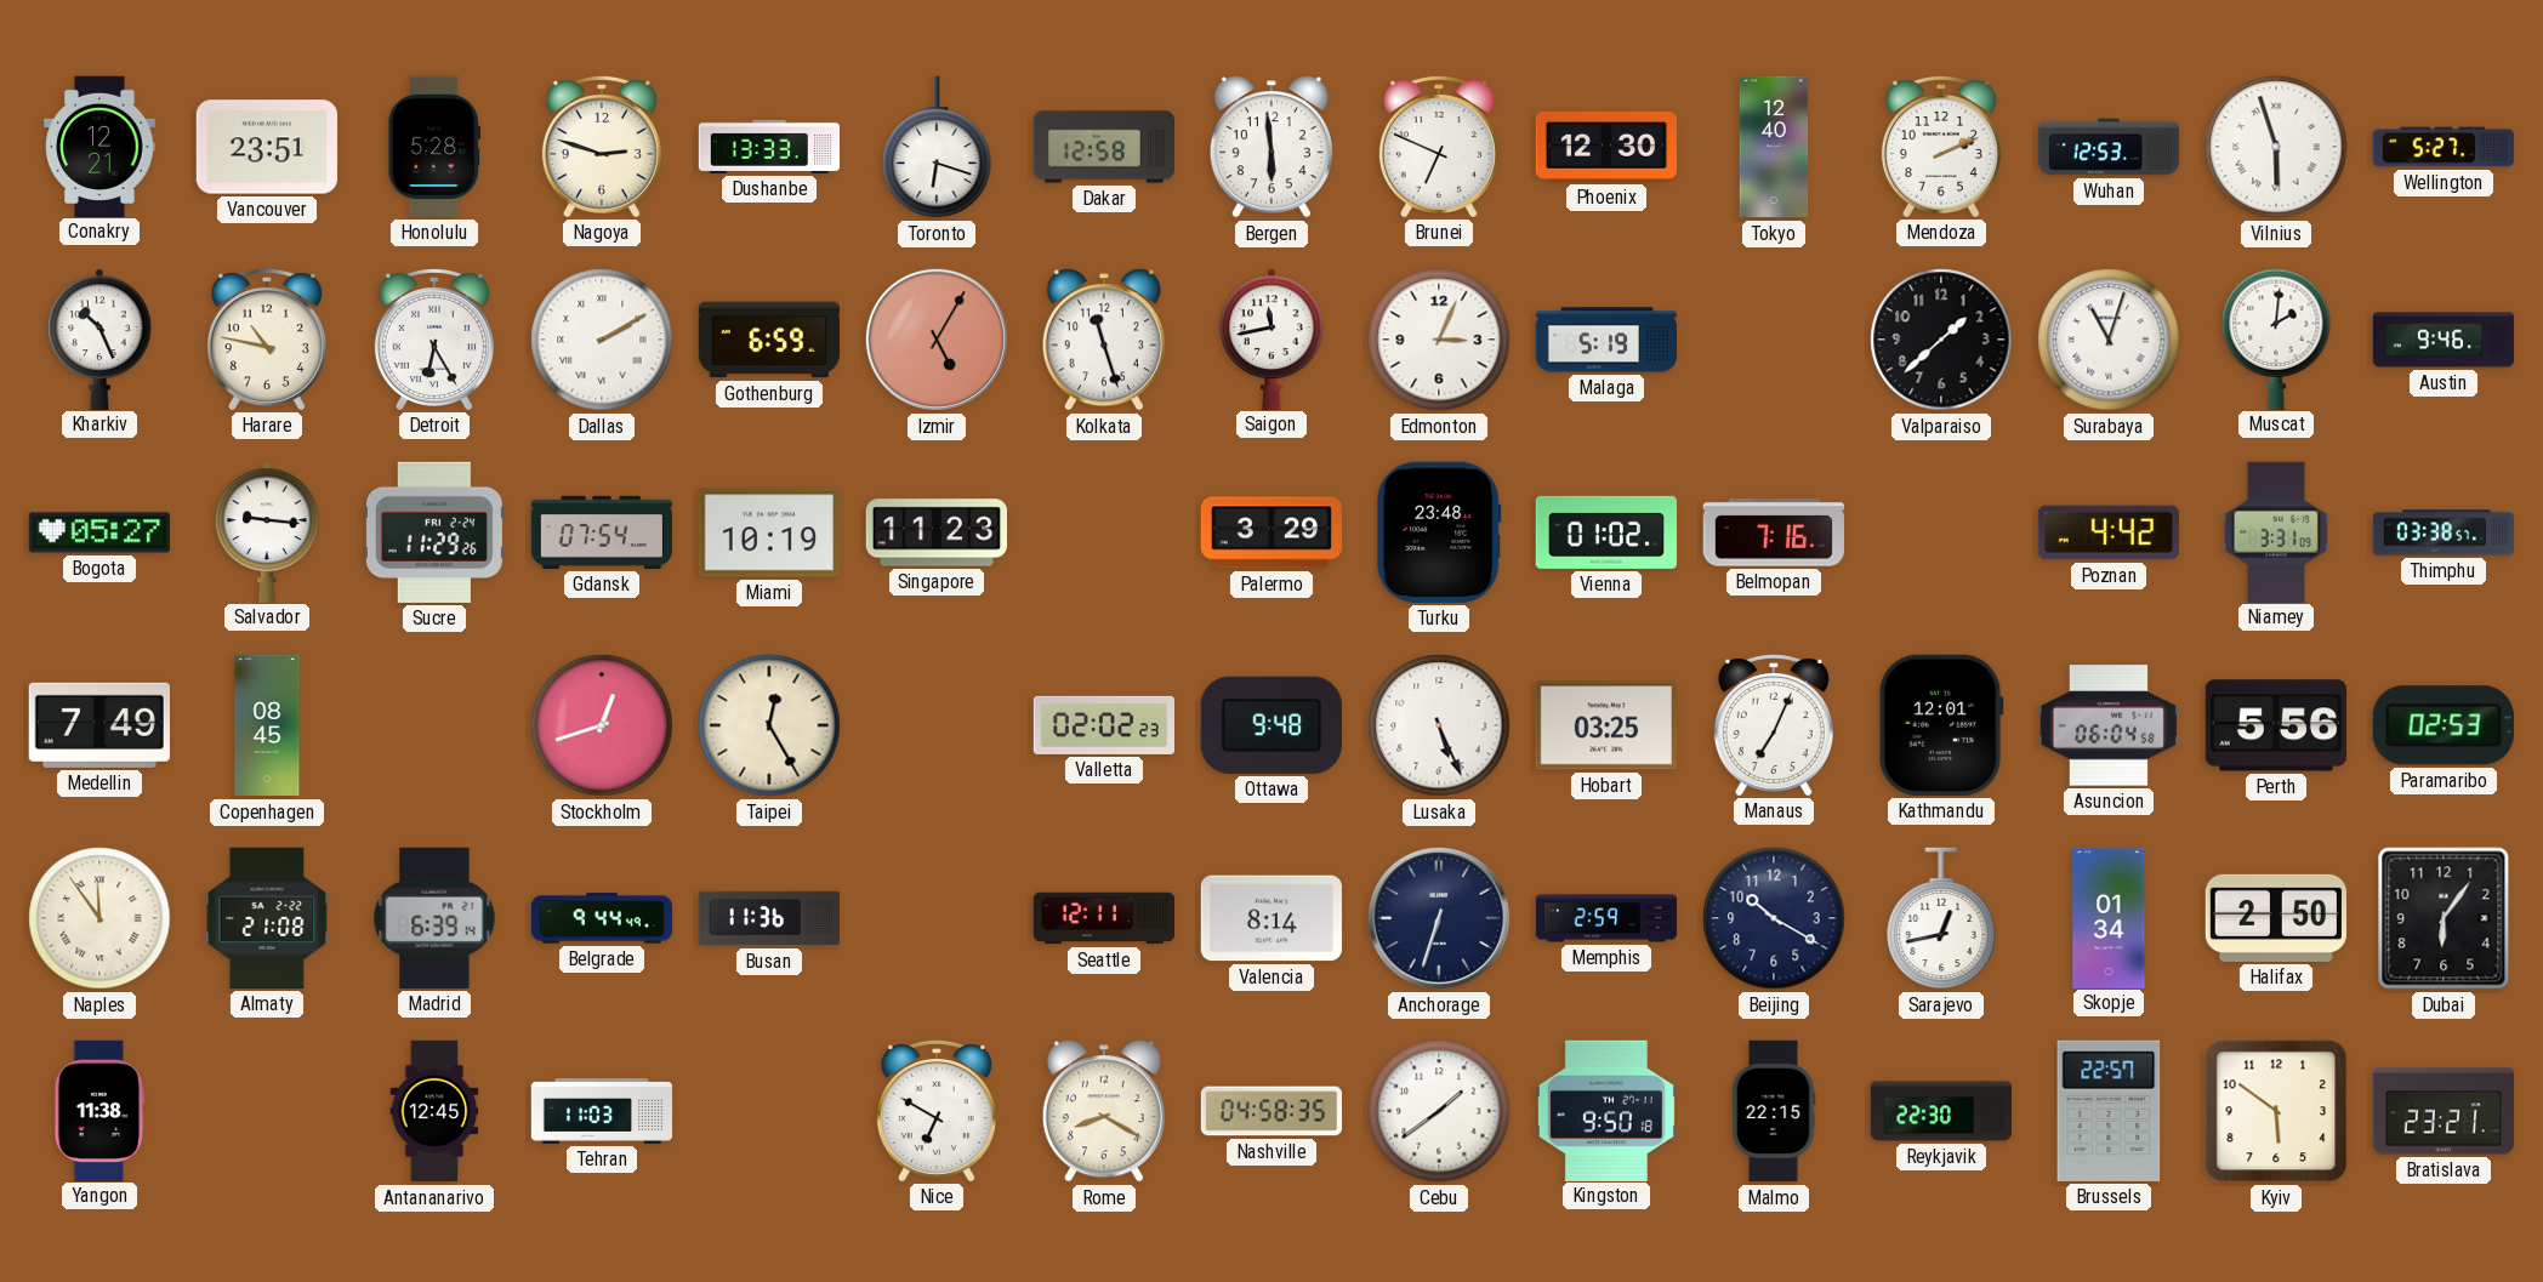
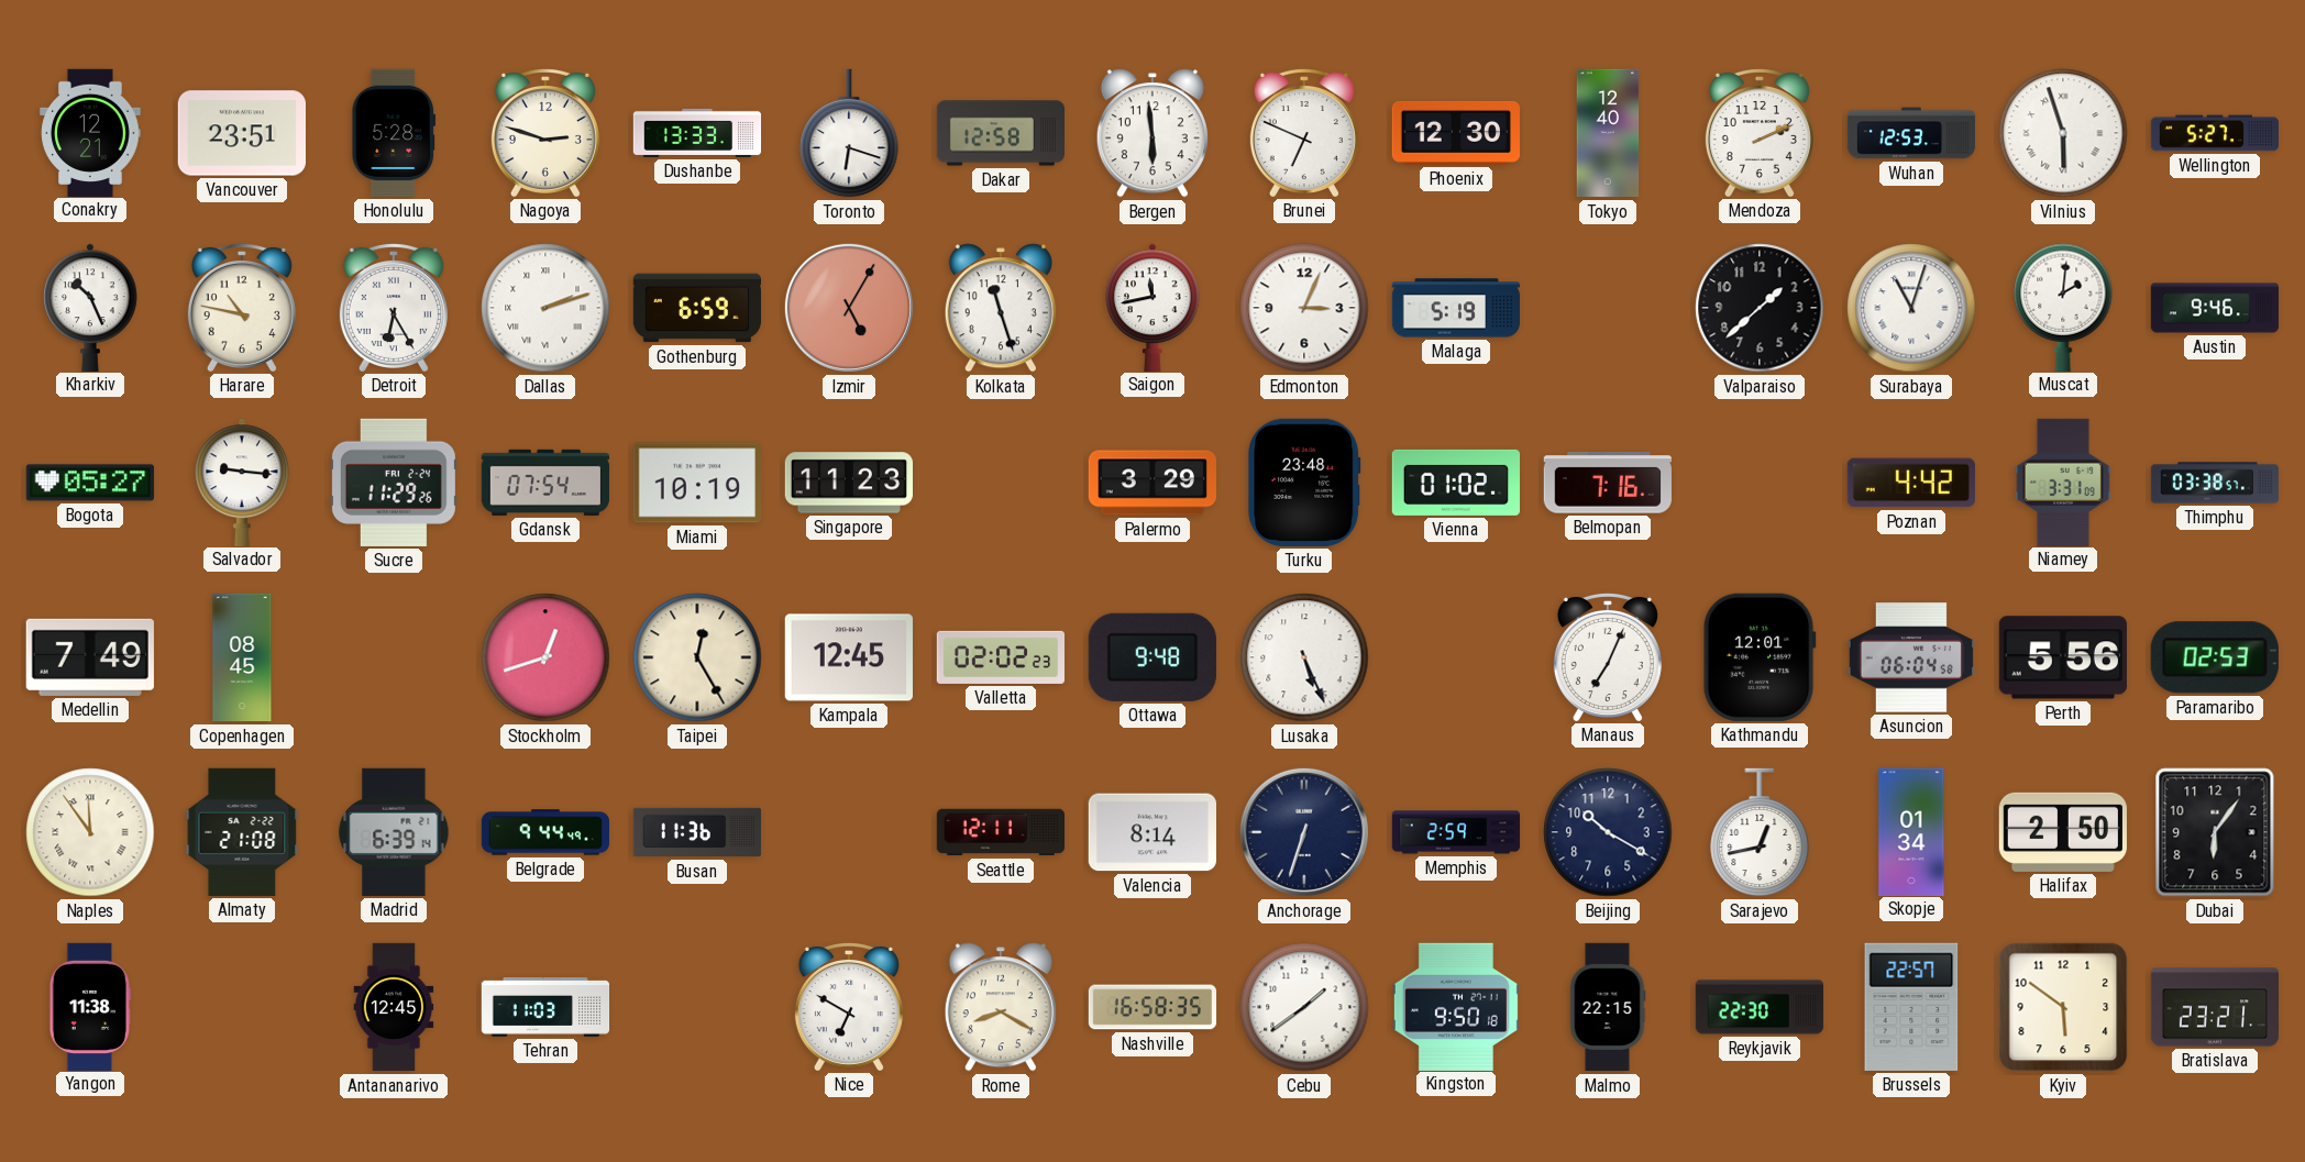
Dallas: 2:10 -> 2:12 (545, 308)
Kampala: none -> 12:45 (849, 657)
Hobart: 03:25 -> none (1606, 725)
Nashville: 04:58 -> 16:58 (1152, 1007)
